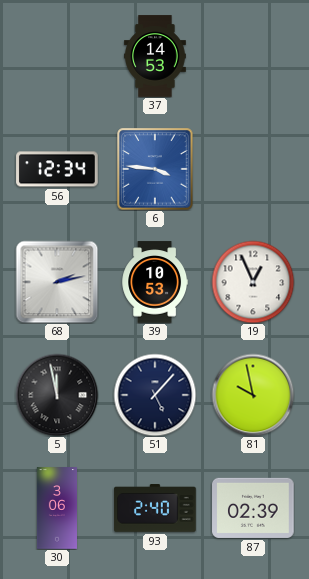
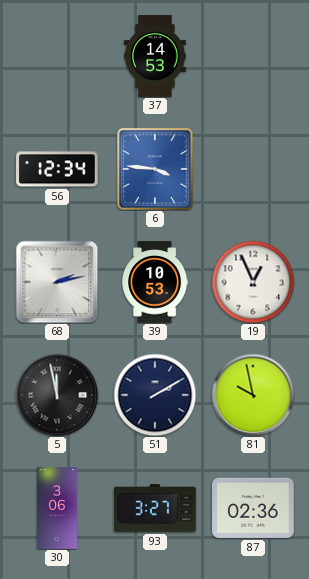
51: 5:07 -> 2:10 (155, 395)
93: 2:40 -> 3:27 (155, 508)
87: 02:39 -> 02:36 (253, 508)
